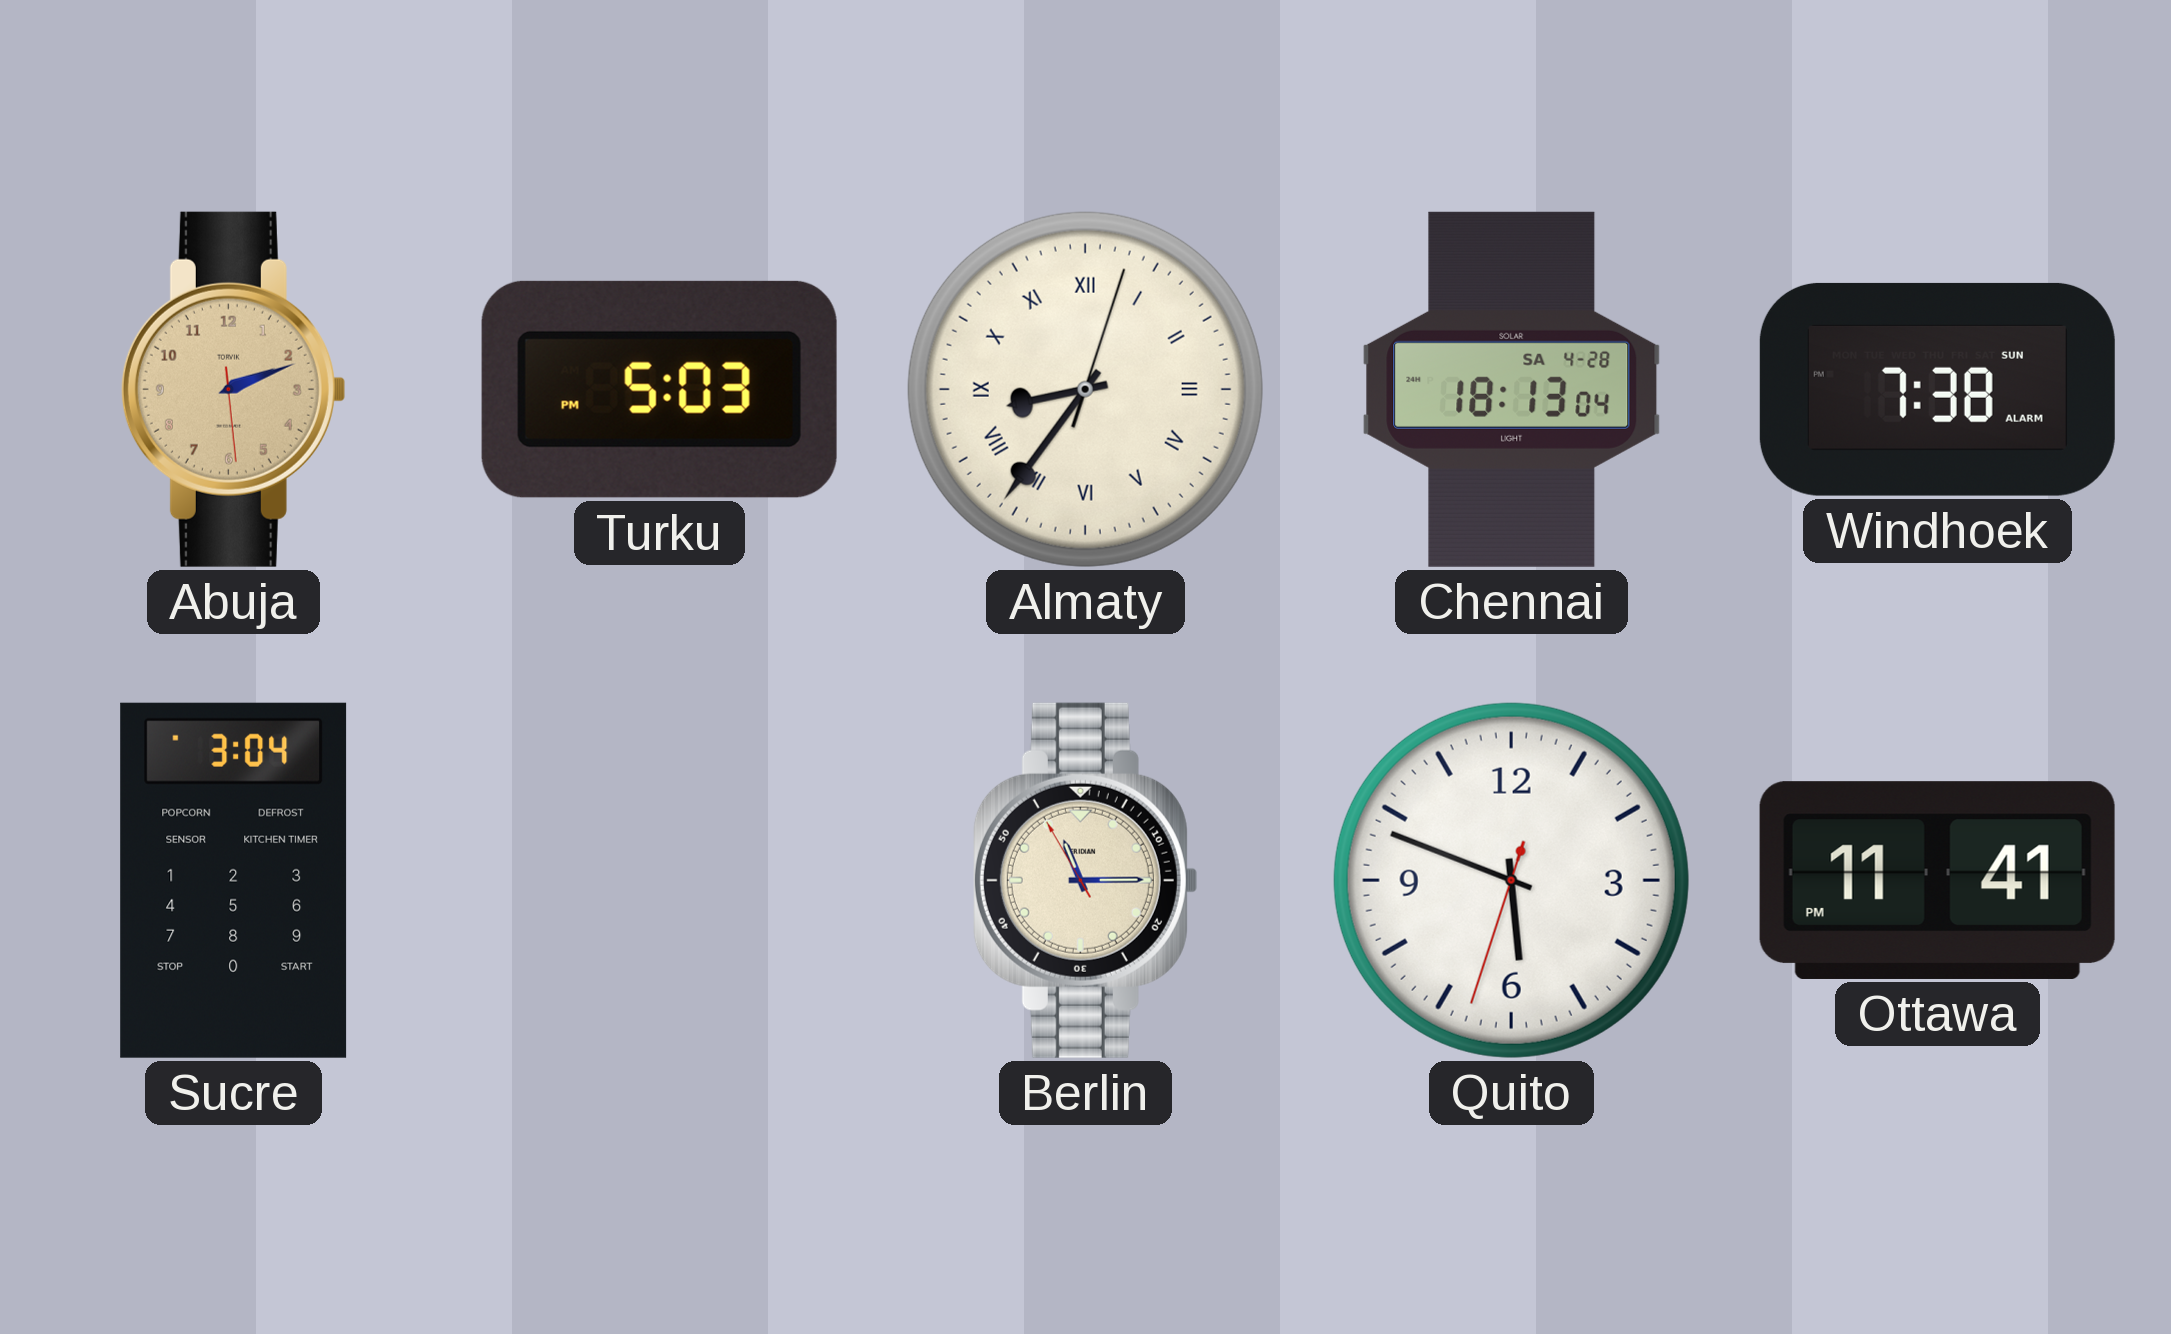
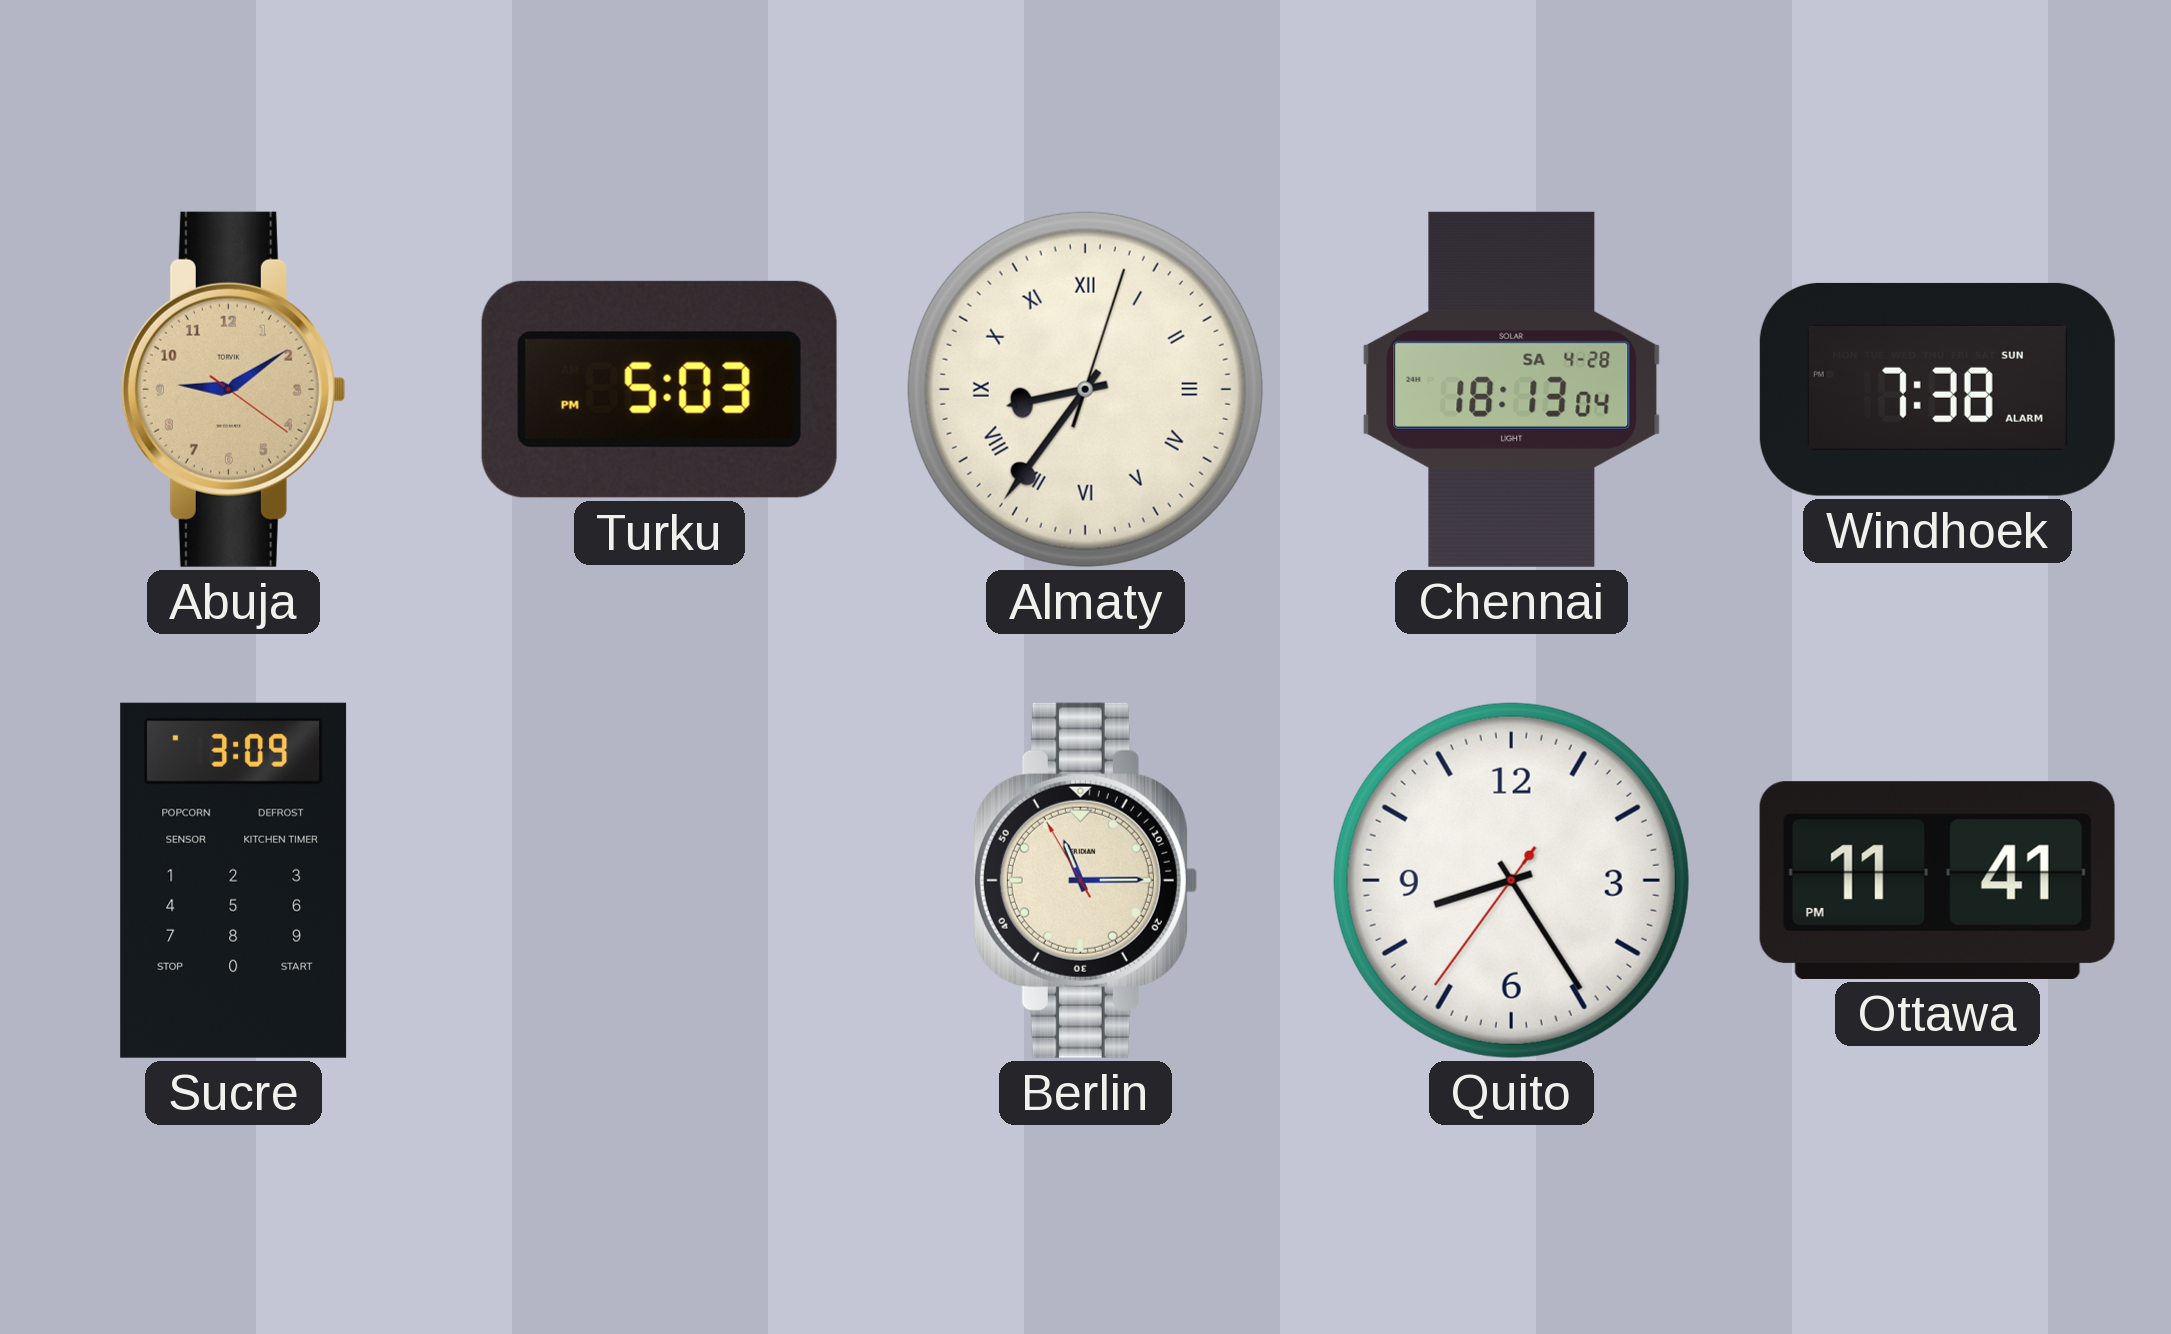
Abuja: 2:11 -> 9:09 (233, 389)
Sucre: 3:04 -> 3:09 (234, 880)
Quito: 5:48 -> 8:24 (1511, 880)
